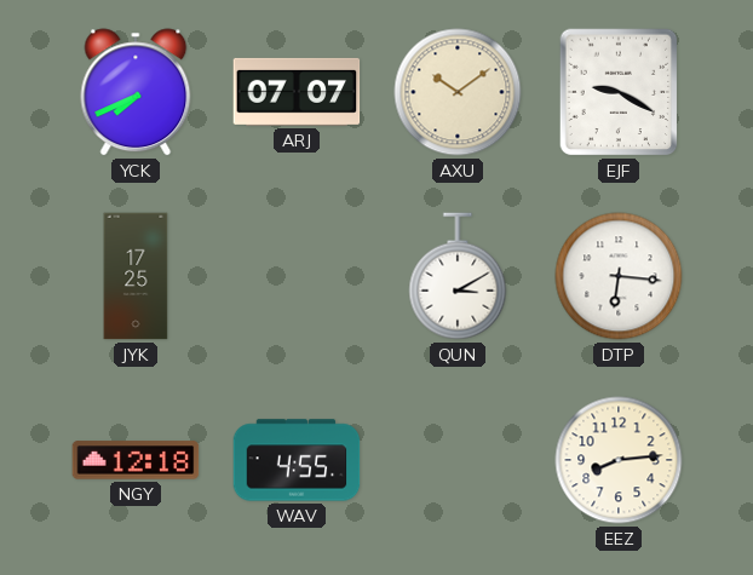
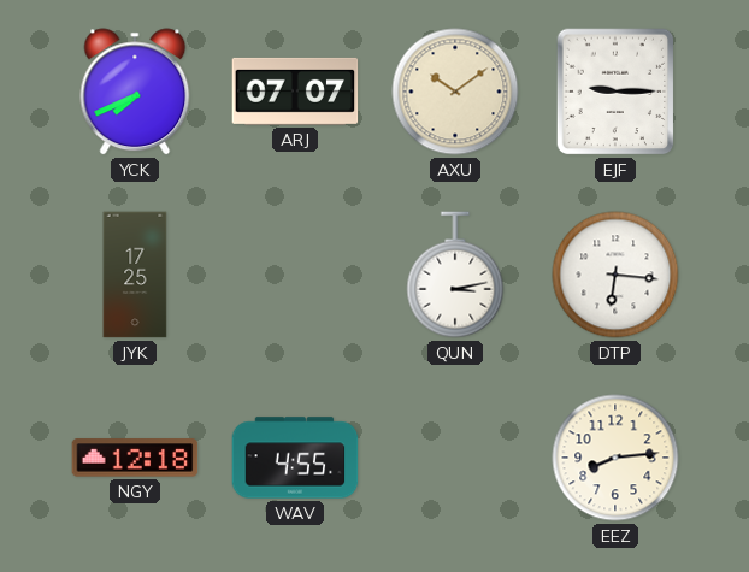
EJF: 9:20 -> 9:15 (615, 92)
QUN: 3:10 -> 3:13 (455, 275)
